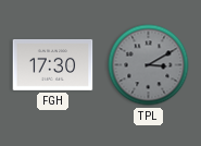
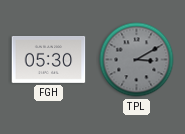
FGH: 17:30 -> 05:30 (49, 59)
